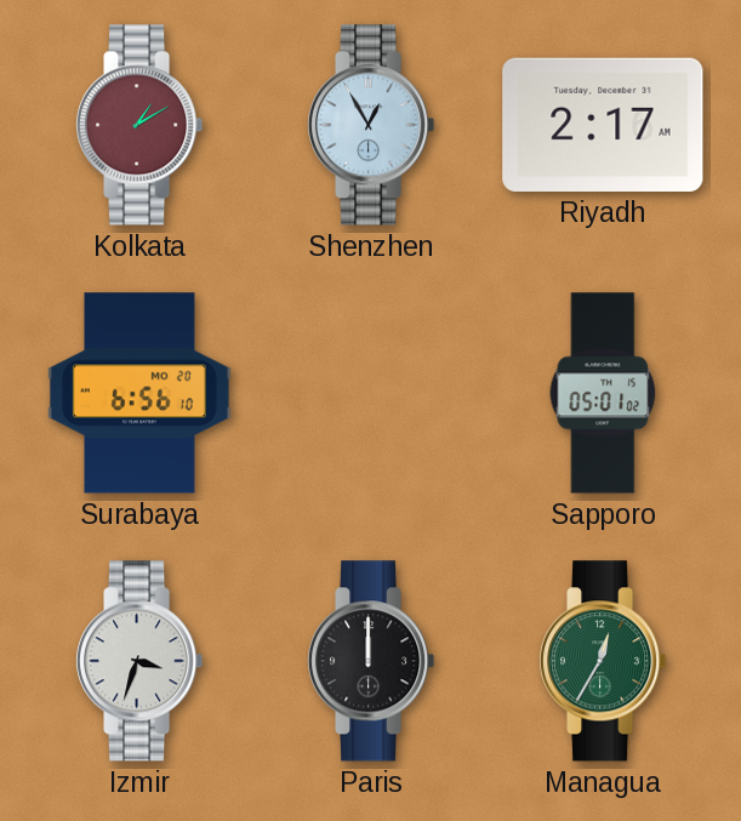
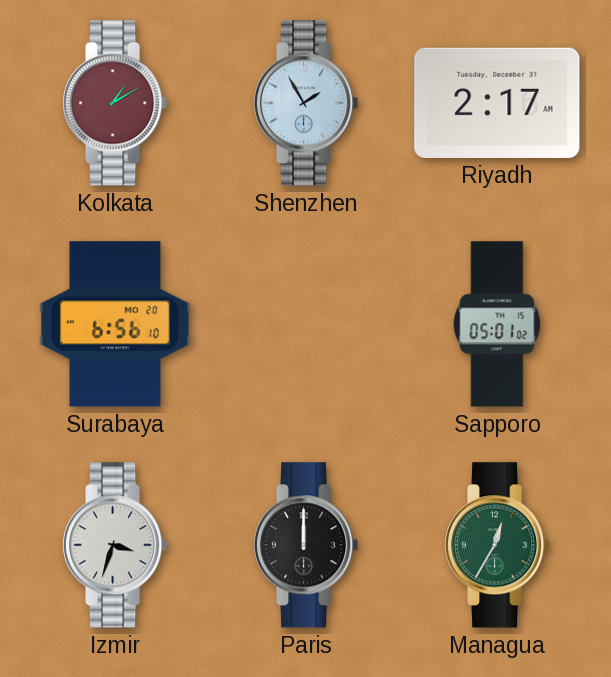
Shenzhen: 12:55 -> 1:55 (307, 103)
